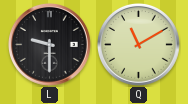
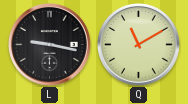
L: 9:30 -> 9:17 (50, 45)
